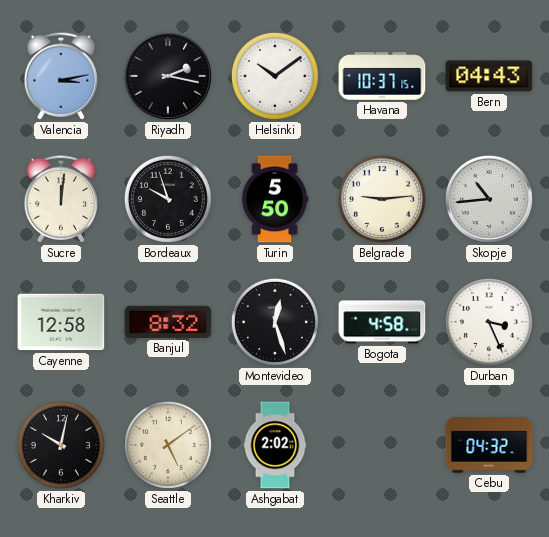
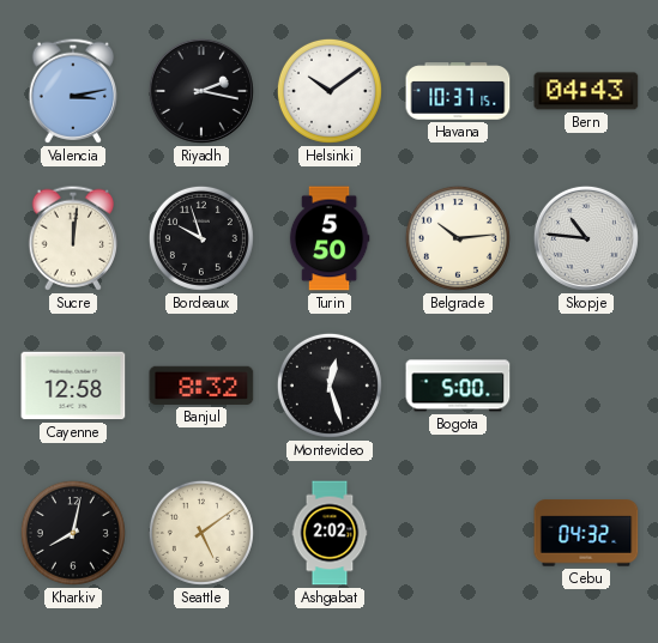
Belgrade: 9:14 -> 10:14 (458, 238)
Skopje: 10:44 -> 10:46 (586, 238)
Bogota: 4:58 -> 5:00 (458, 386)
Durban: 3:26 -> none (489, 322)
Kharkiv: 10:02 -> 8:02 (73, 533)
